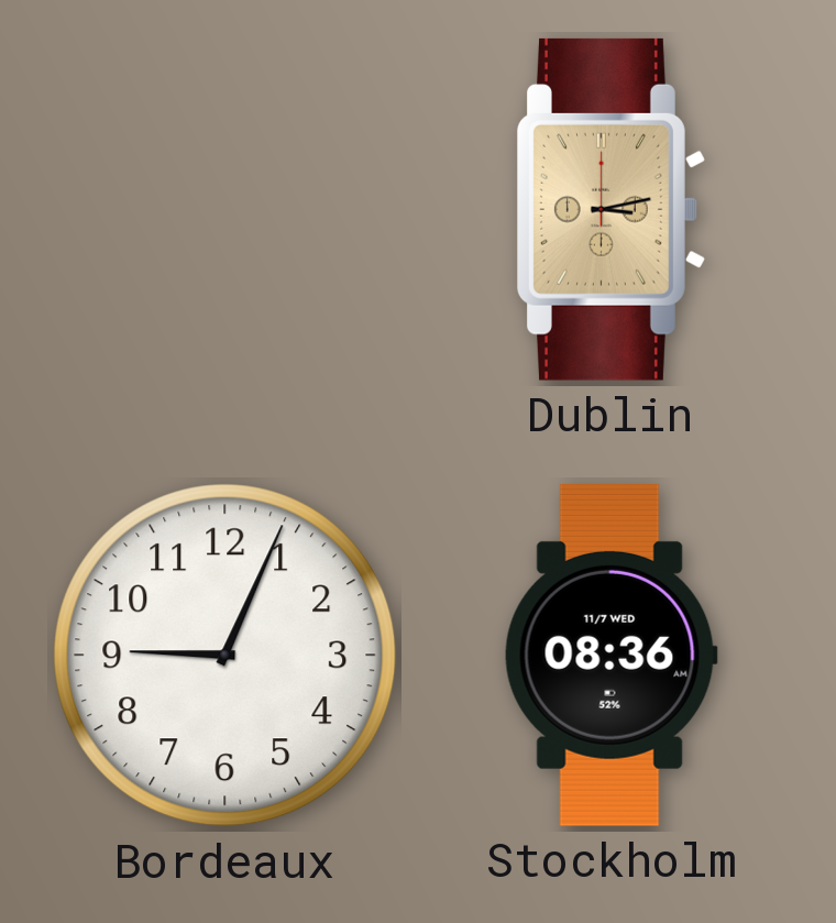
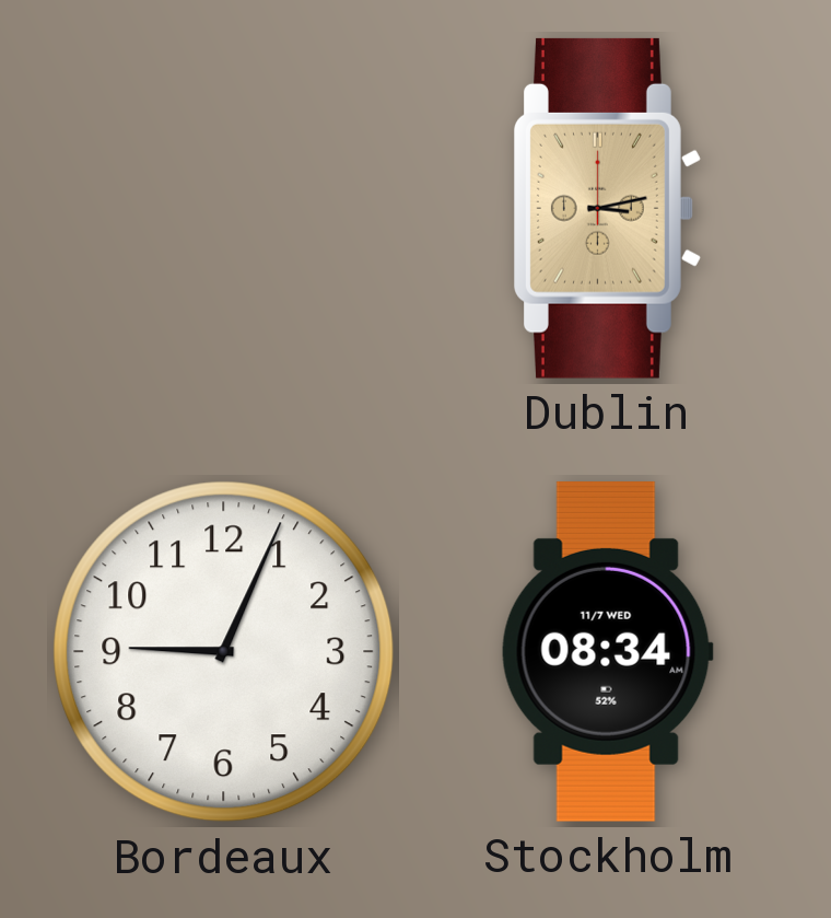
Stockholm: 08:36 -> 08:34 (607, 651)
